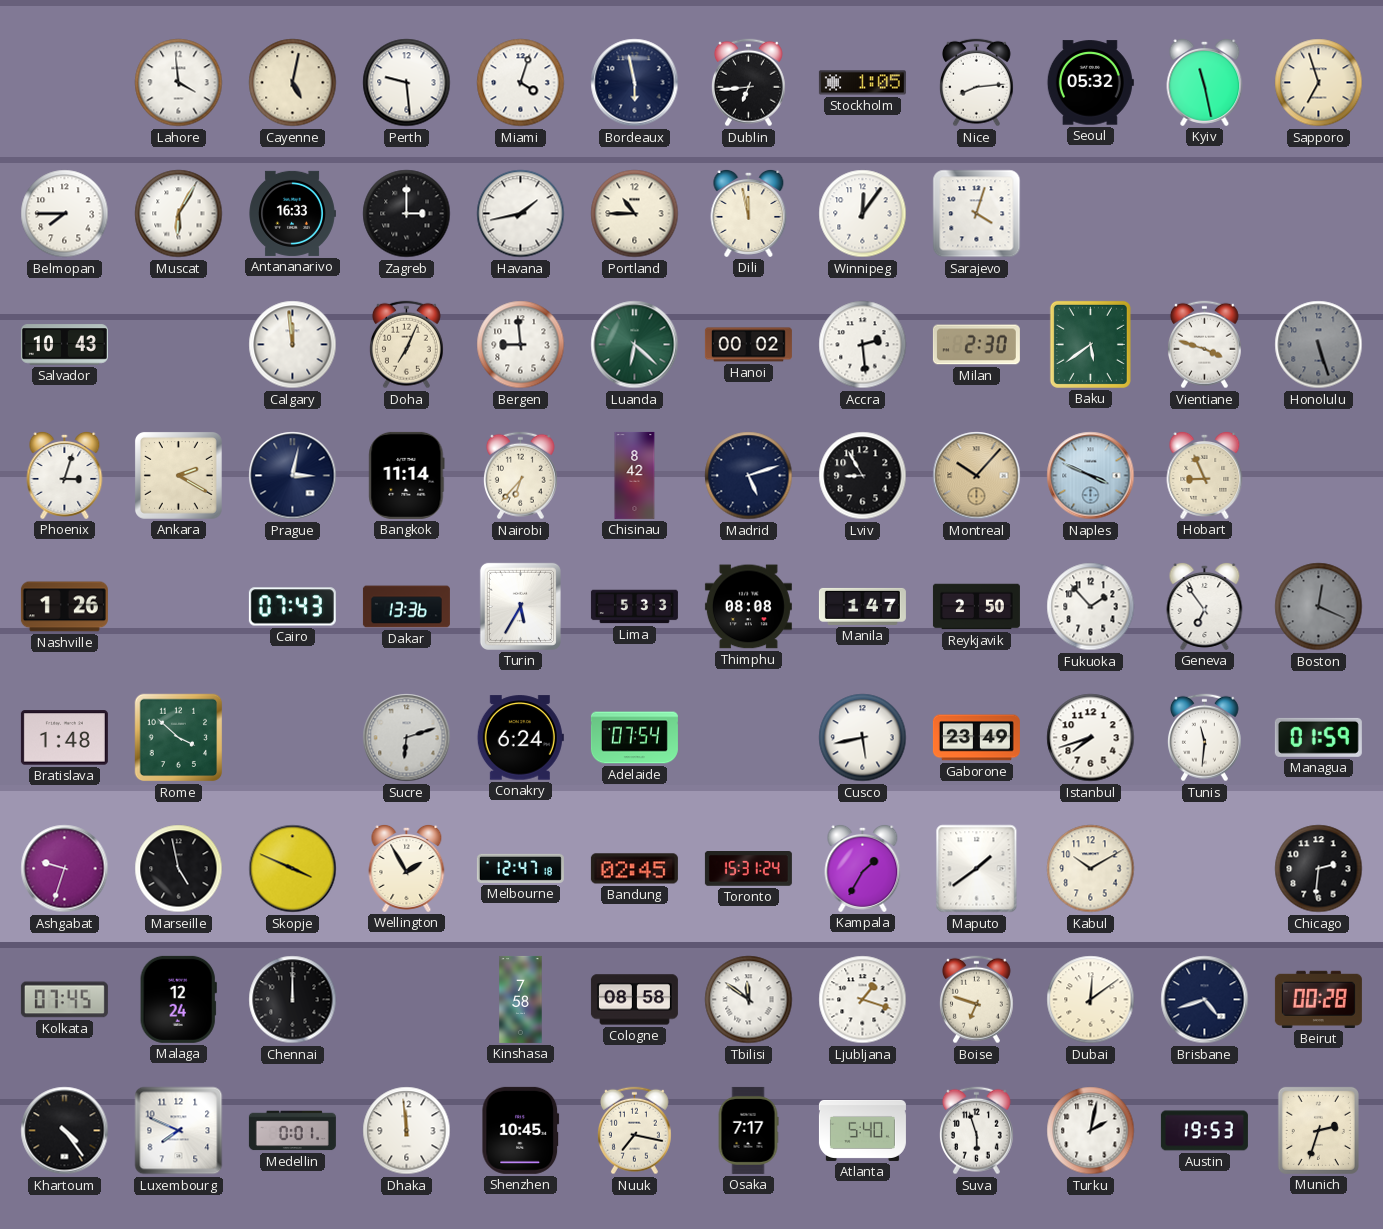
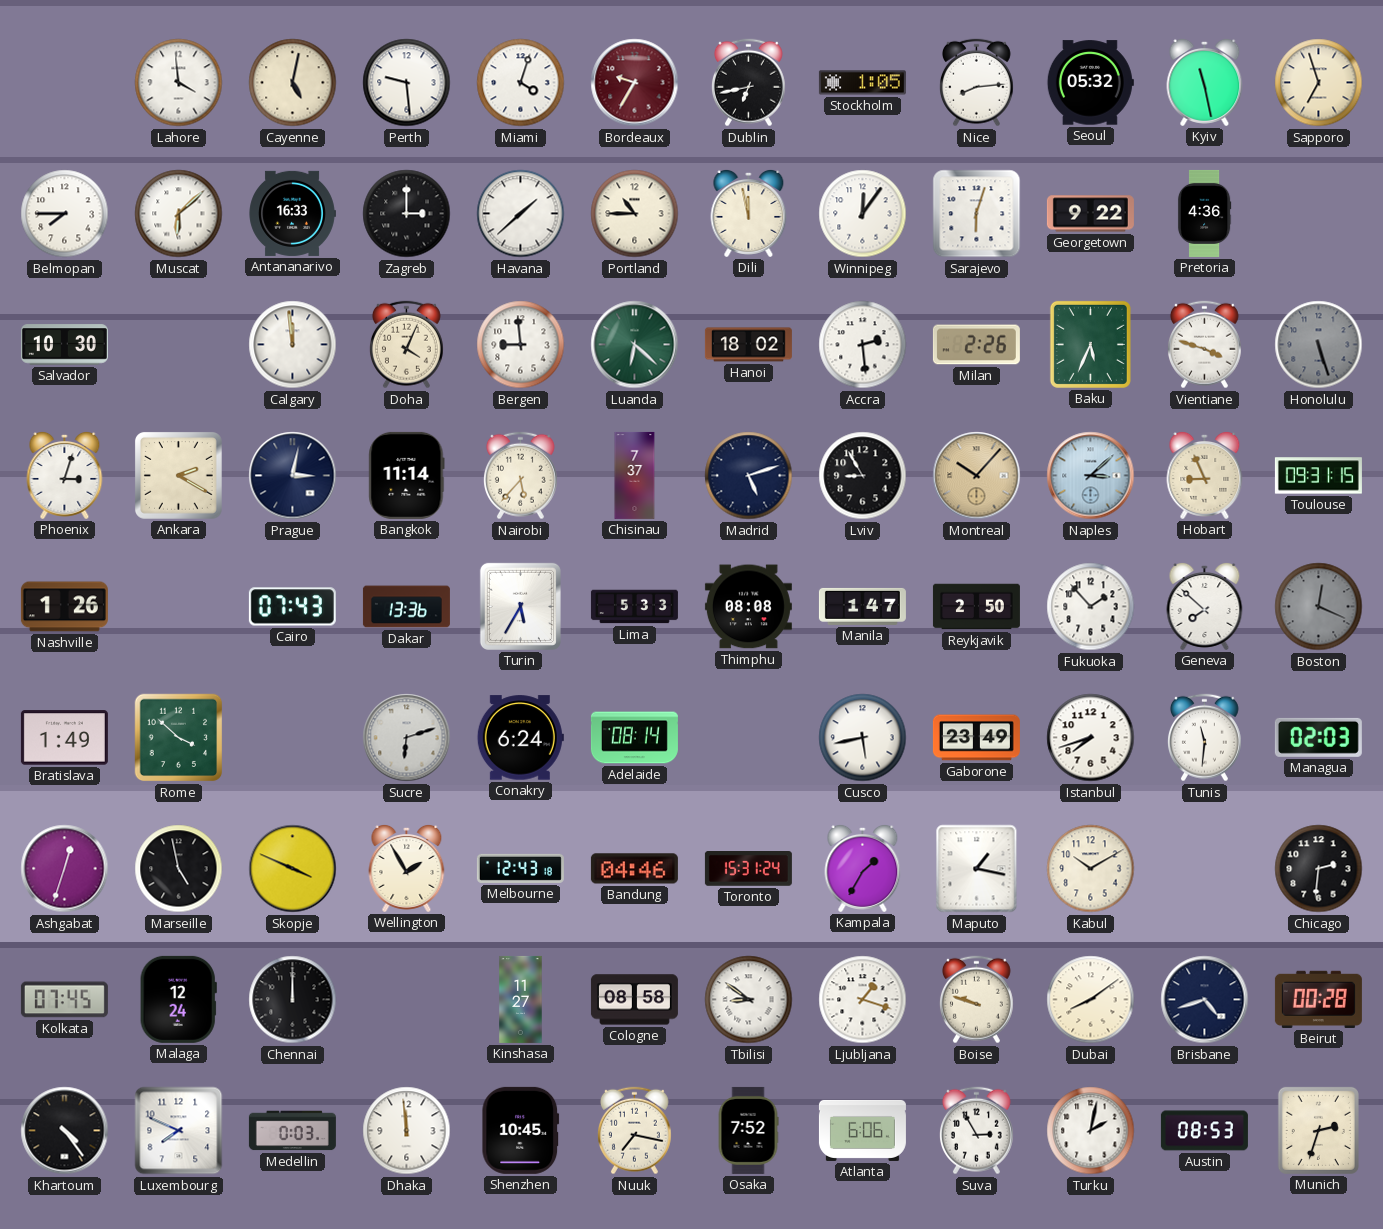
Bordeaux: 5:58 -> 9:35 (635, 83)
Bordeaux dial: navy -> burgundy (635, 83)
Dublin: 6:44 -> 6:43 (748, 83)
Muscat: 6:05 -> 6:08 (179, 214)
Havana: 1:43 -> 1:38 (521, 214)
Sarajevo: 4:03 -> 6:03 (977, 214)
Georgetown: none -> 9:22 (1090, 214)
Pretoria: none -> 4:36 (1204, 213)
Salvador: 10:43 -> 10:30 (64, 345)
Doha: 7:04 -> 4:04 (406, 345)
Hanoi: 00:02 -> 18:02 (748, 345)
Milan: 2:30 -> 2:26 (976, 345)
Baku: 5:39 -> 5:34 (1090, 344)
Nairobi: 6:37 -> 5:37 (520, 476)
Chisinau: 8:42 -> 7:37 (635, 475)
Naples: 3:49 -> 3:08 (1091, 476)
Toulouse: none -> 09:31 (1318, 476)
Geneva: 6:54 -> 7:52 (1205, 606)
Bratislava: 1:48 -> 1:49 (64, 738)
Adelaide: 07:54 -> 08:14 (634, 738)
Managua: 01:59 -> 02:03 (1318, 737)
Ashgabat: 9:33 -> 12:33 (65, 869)
Melbourne: 12:47 -> 12:43 (520, 868)
Bandung: 02:45 -> 04:46 (634, 869)
Maputo: 1:39 -> 1:17 (977, 869)
Kinshasa: 7:58 -> 11:27 (521, 999)
Tbilisi: 11:51 -> 8:51 (749, 1000)
Boise: 6:48 -> 9:48 (976, 1000)
Dubai: 12:09 -> 8:09 (1091, 1000)
Medellin: 0:01 -> 0:03 (292, 1131)
Osaka: 7:17 -> 7:52 (748, 1130)
Atlanta: 5:40 -> 6:06 (862, 1130)
Suva: 5:57 -> 2:55 (976, 1131)
Austin: 19:53 -> 08:53 (1204, 1131)
